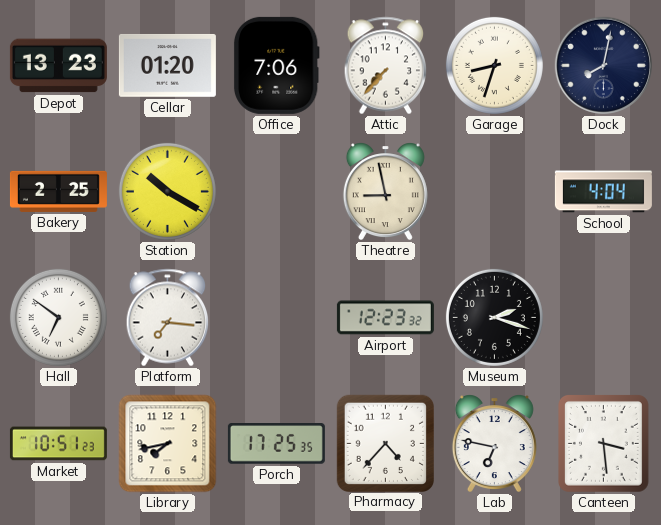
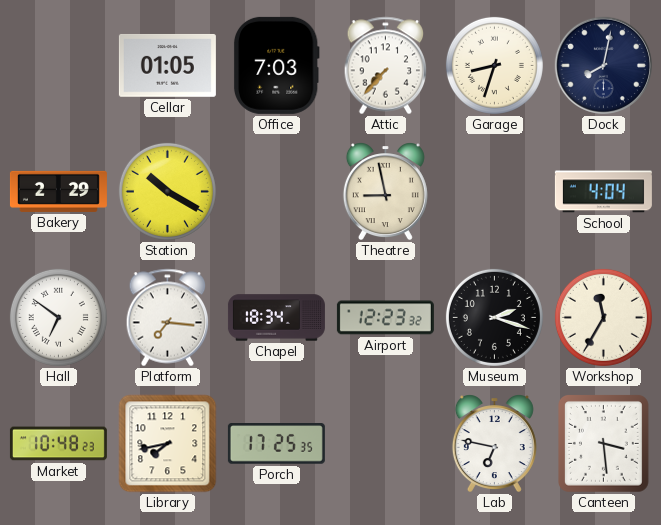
Depot: 13:23 -> none (58, 66)
Cellar: 01:20 -> 01:05 (167, 66)
Office: 7:06 -> 7:03 (276, 65)
Bakery: 2:25 -> 2:29 (58, 191)
Chapel: none -> 18:34 (276, 318)
Workshop: none -> 11:35 (603, 317)
Market: 10:51 -> 10:48 (58, 444)
Pharmacy: 4:37 -> none (385, 443)
